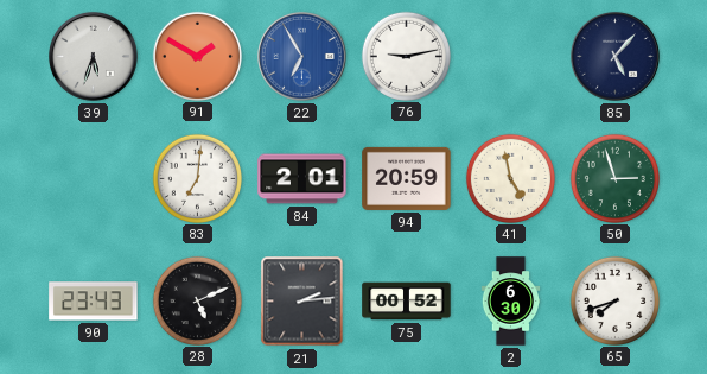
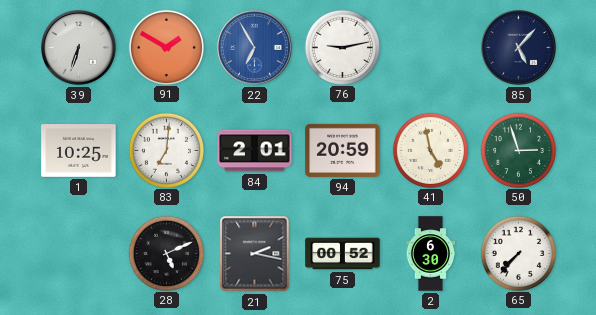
39: 5:33 -> 6:33 (79, 48)
1: none -> 10:25 (79, 151)
90: 23:43 -> none (94, 302)
21: 2:14 -> 2:17 (255, 254)
65: 7:42 -> 7:37 (518, 253)
